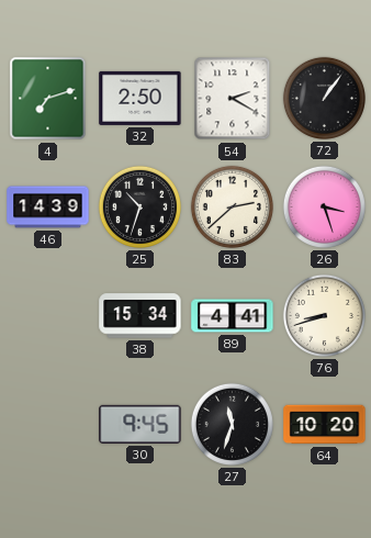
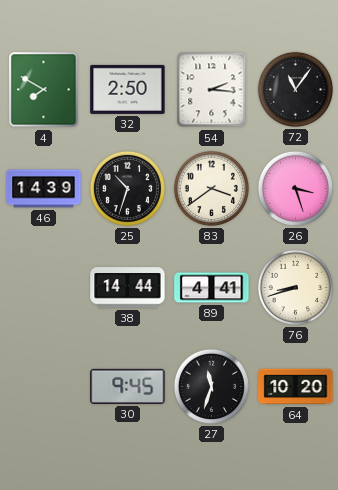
4: 7:12 -> 7:50 (44, 90)
54: 2:20 -> 2:16 (212, 90)
72: 1:06 -> 11:06 (295, 89)
83: 2:38 -> 3:39 (211, 188)
38: 15:34 -> 14:44 (128, 288)
